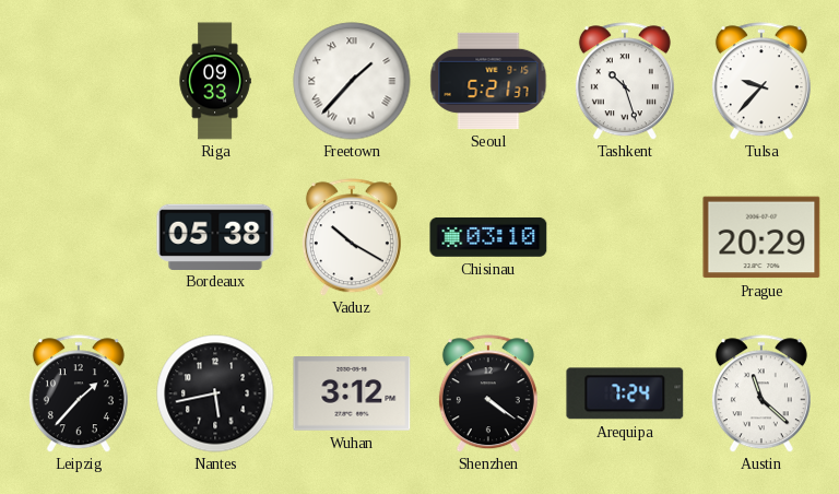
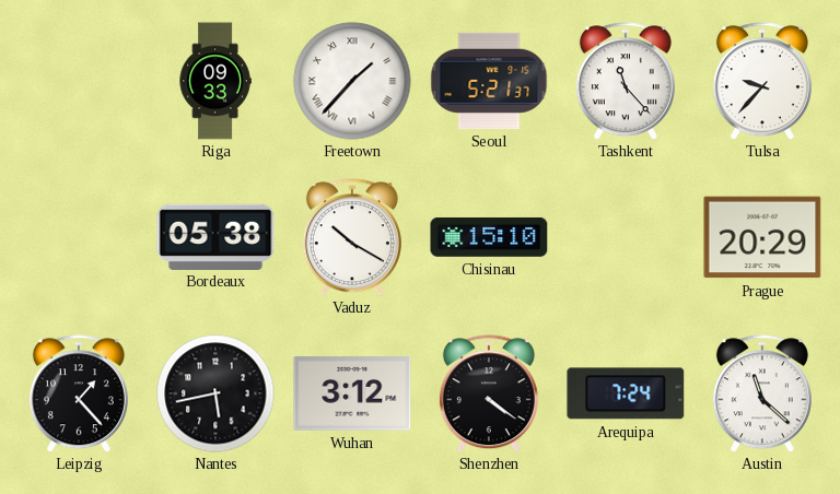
Tashkent: 10:27 -> 11:23 (626, 81)
Chisinau: 03:10 -> 15:10 (489, 237)
Leipzig: 1:37 -> 1:23 (79, 393)
